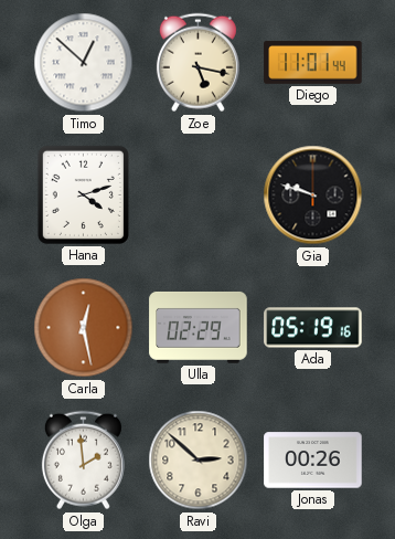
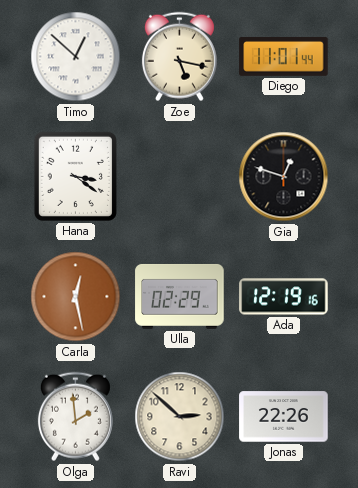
Hana: 4:12 -> 3:21 (75, 176)
Gia: 9:48 -> 12:48 (284, 177)
Ada: 05:19 -> 12:19 (284, 297)
Jonas: 00:26 -> 22:26 (284, 417)
